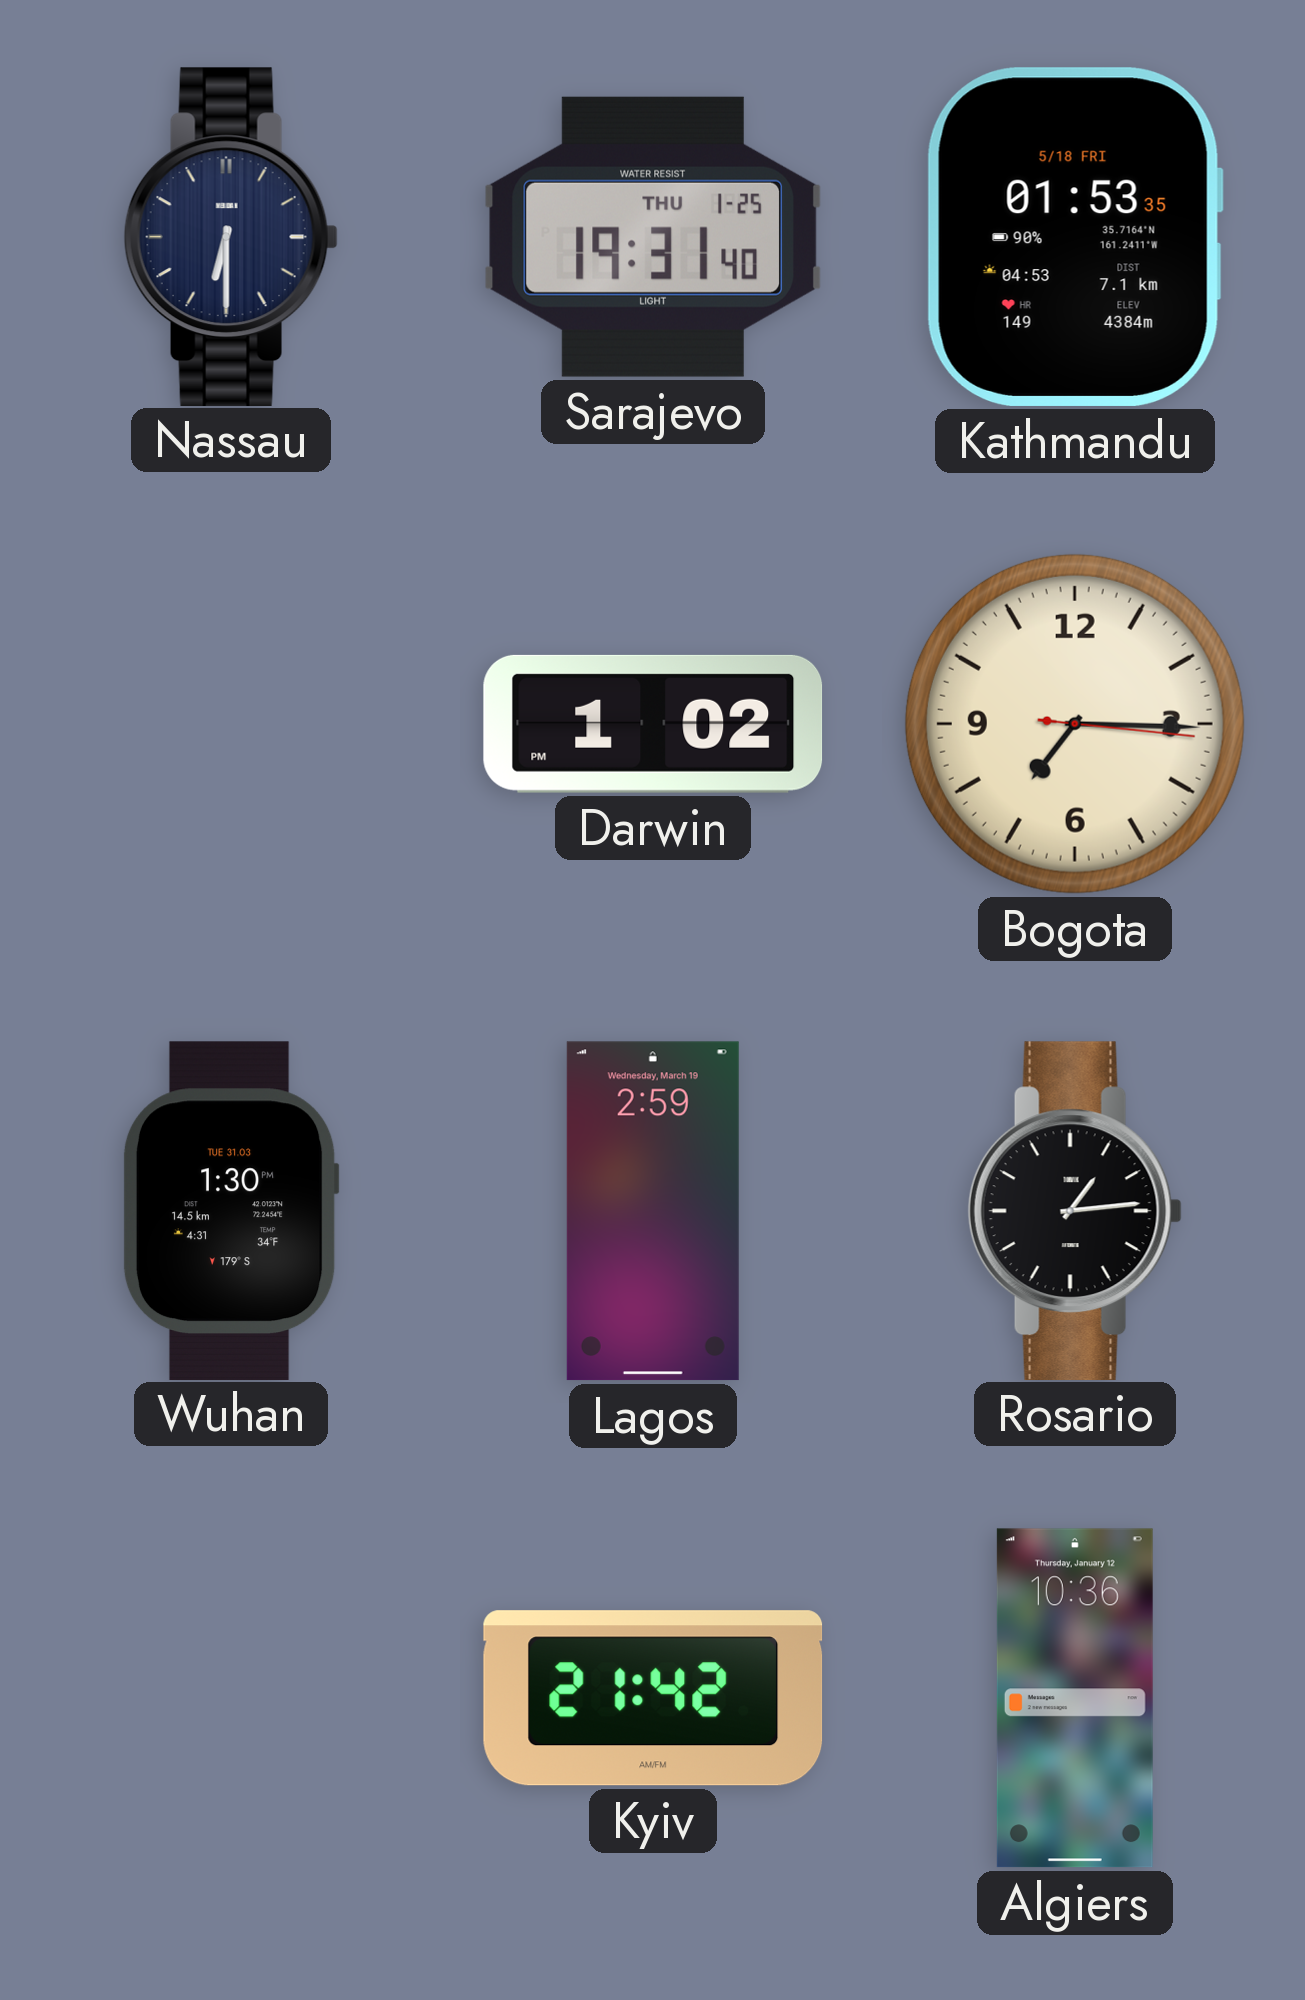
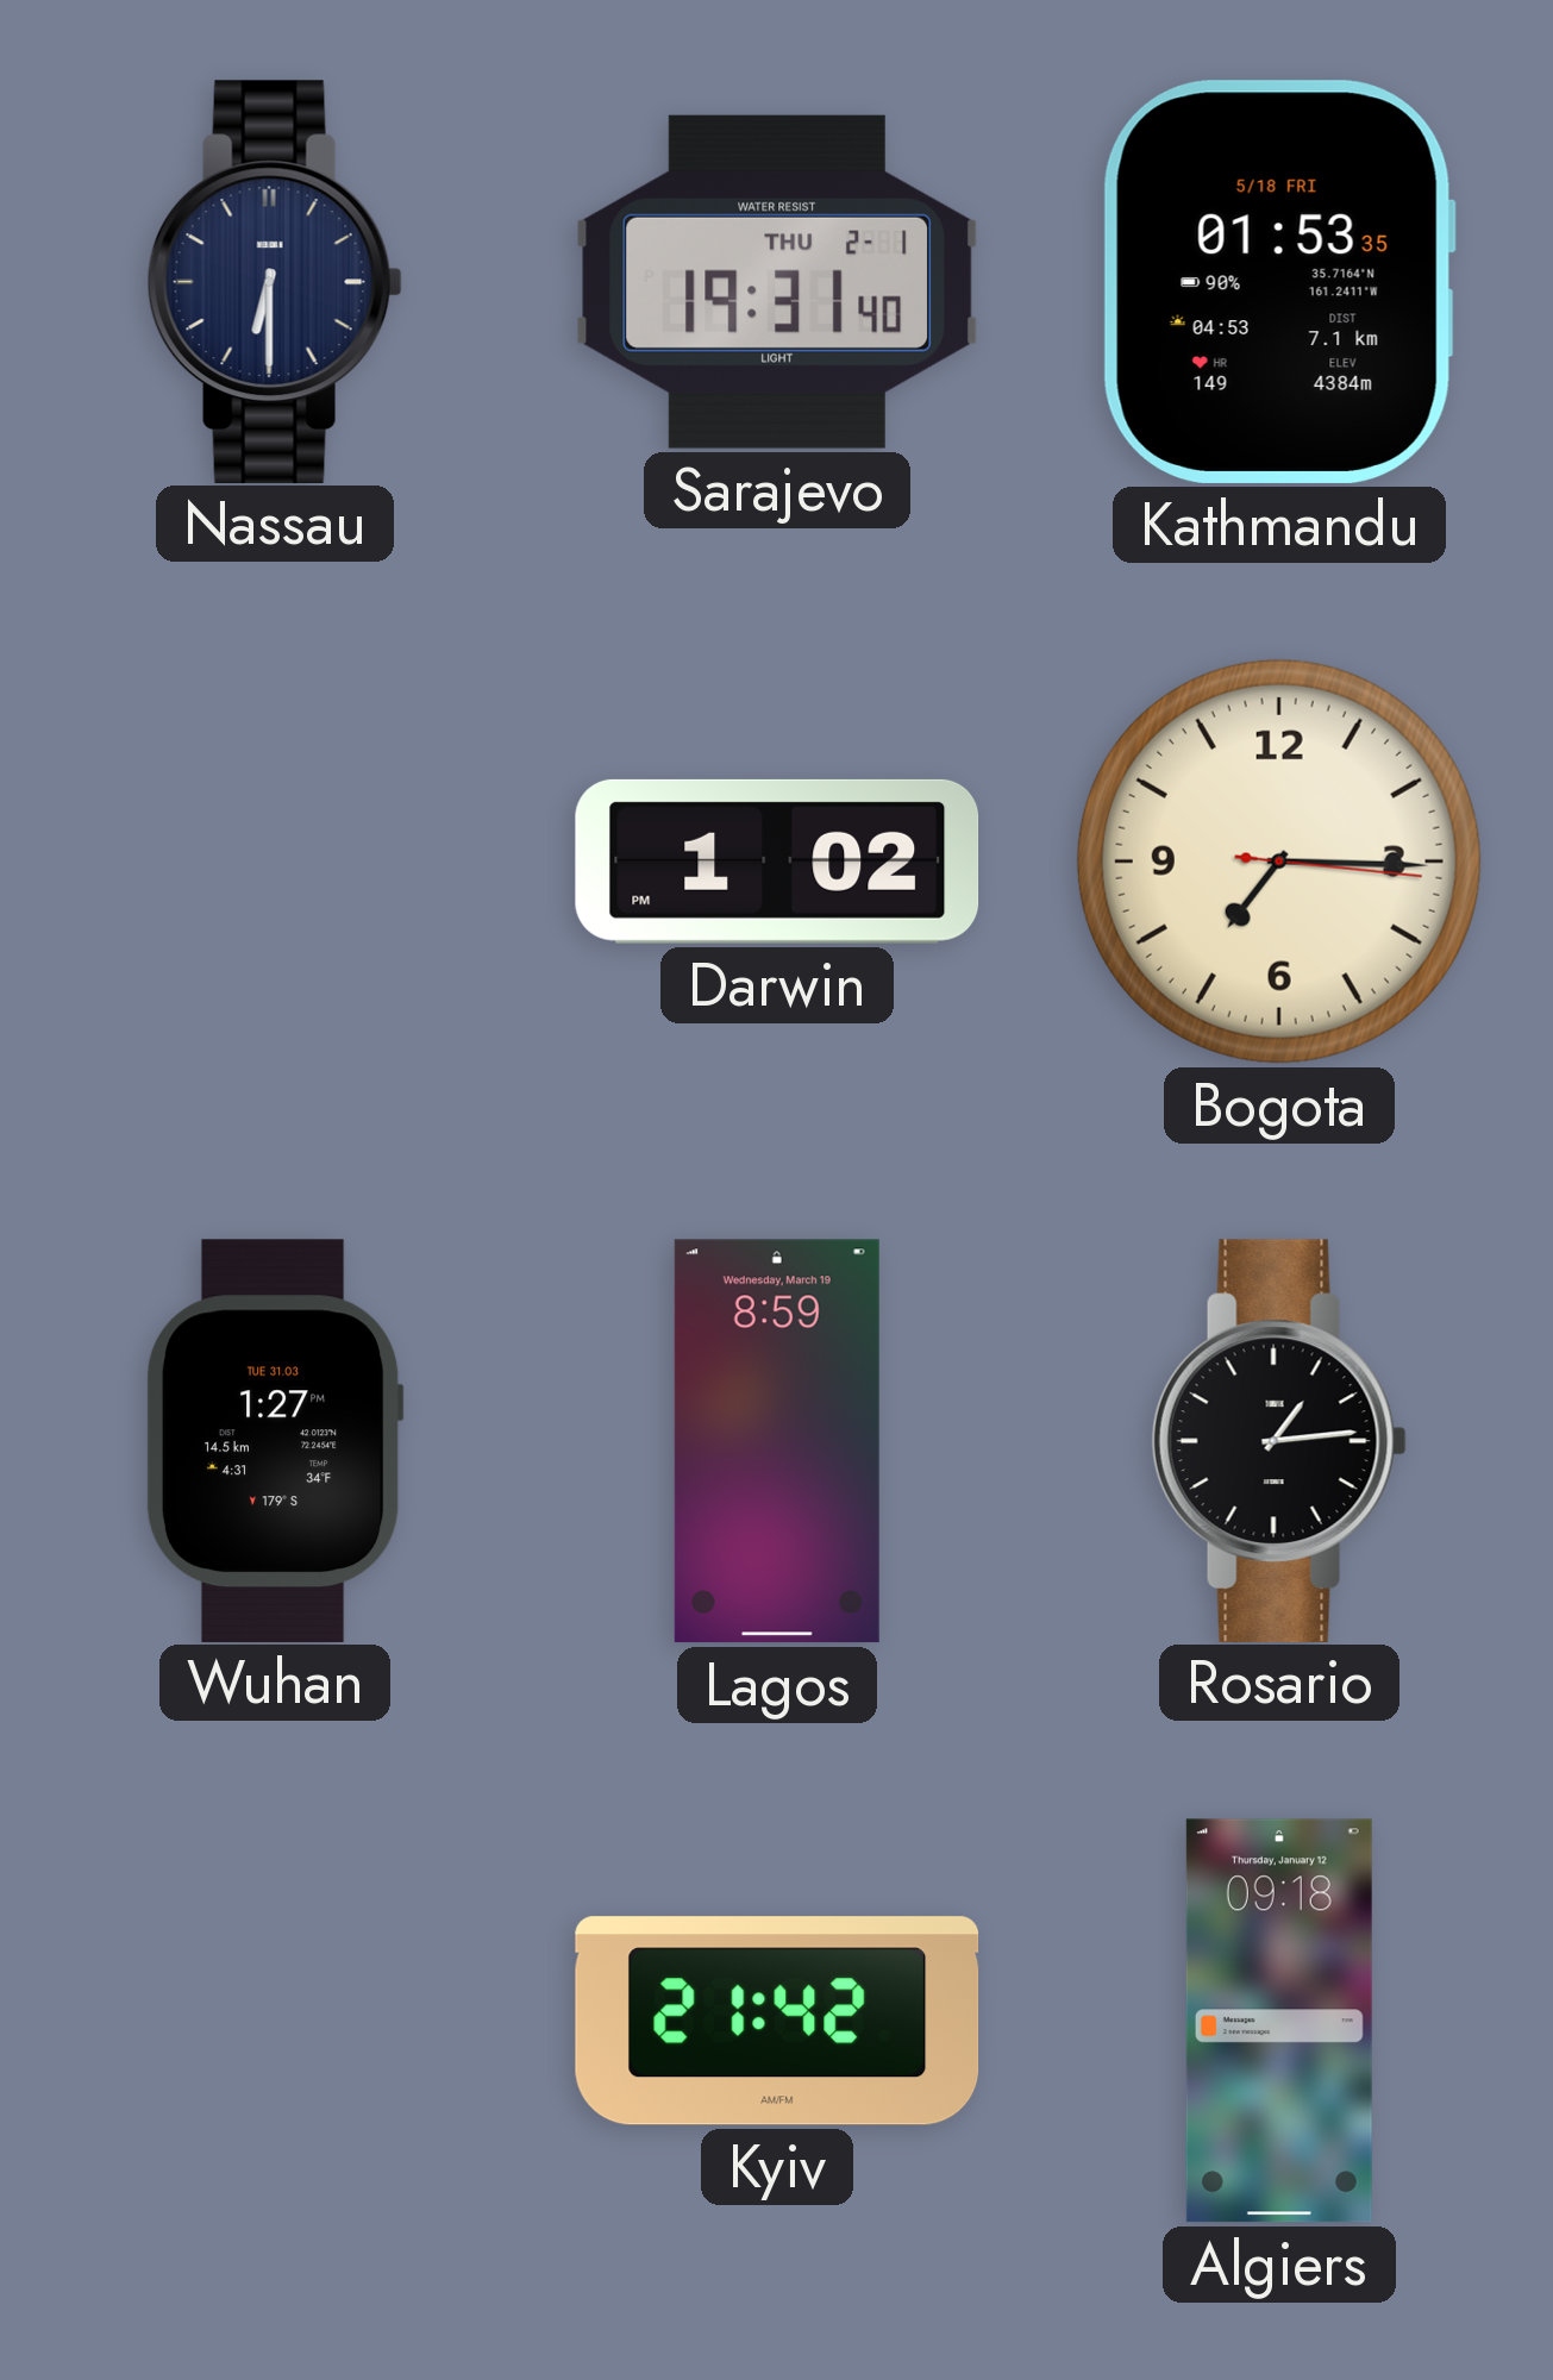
Sarajevo date: THU 1-25 -> THU 2-1 (777, 282)
Wuhan: 1:30 -> 1:27 (275, 1440)
Lagos: 2:59 -> 8:59 (777, 1441)
Algiers: 10:36 -> 09:18 (1279, 2021)
